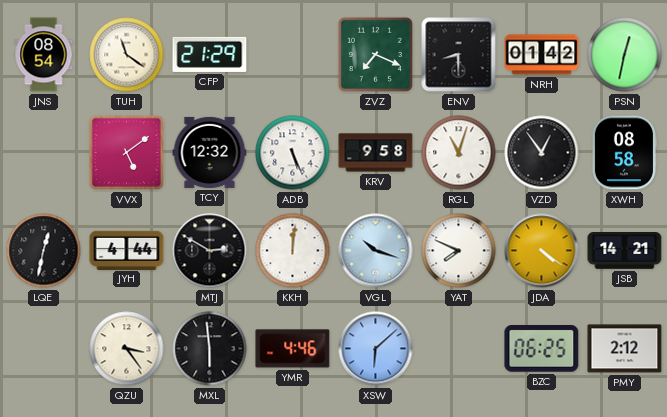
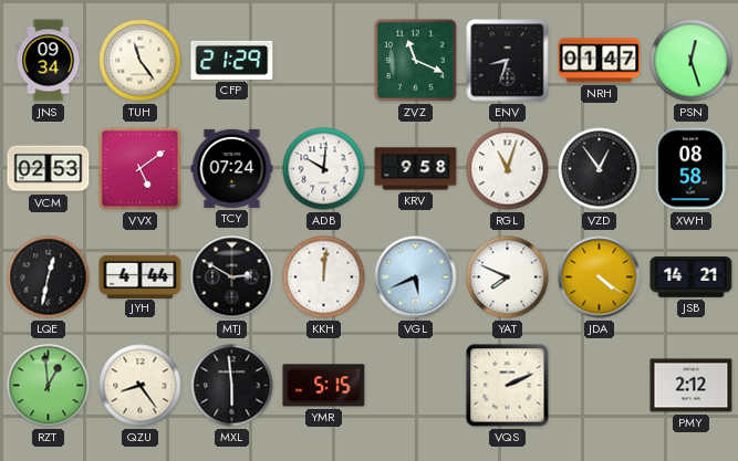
JNS: 08:54 -> 09:34 (49, 61)
TUH: 11:21 -> 11:24 (141, 61)
ZVZ: 7:19 -> 11:19 (415, 60)
ENV: 8:30 -> 8:33 (508, 61)
NRH: 01:42 -> 01:47 (600, 61)
PSN: 12:32 -> 12:27 (692, 61)
VCM: none -> 02:53 (49, 169)
TCY: 12:32 -> 07:24 (232, 168)
ADB: 5:26 -> 10:01 (324, 169)
VGL: 10:18 -> 5:41 (416, 277)
RZT: none -> 12:59 (49, 386)
QZU: 3:24 -> 8:24 (141, 386)
YMR: 4:46 -> 5:15 (324, 386)
XSW: 6:08 -> none (376, 349)
VQS: none -> 2:11 (508, 386)
BZC: 06:25 -> none (542, 349)
